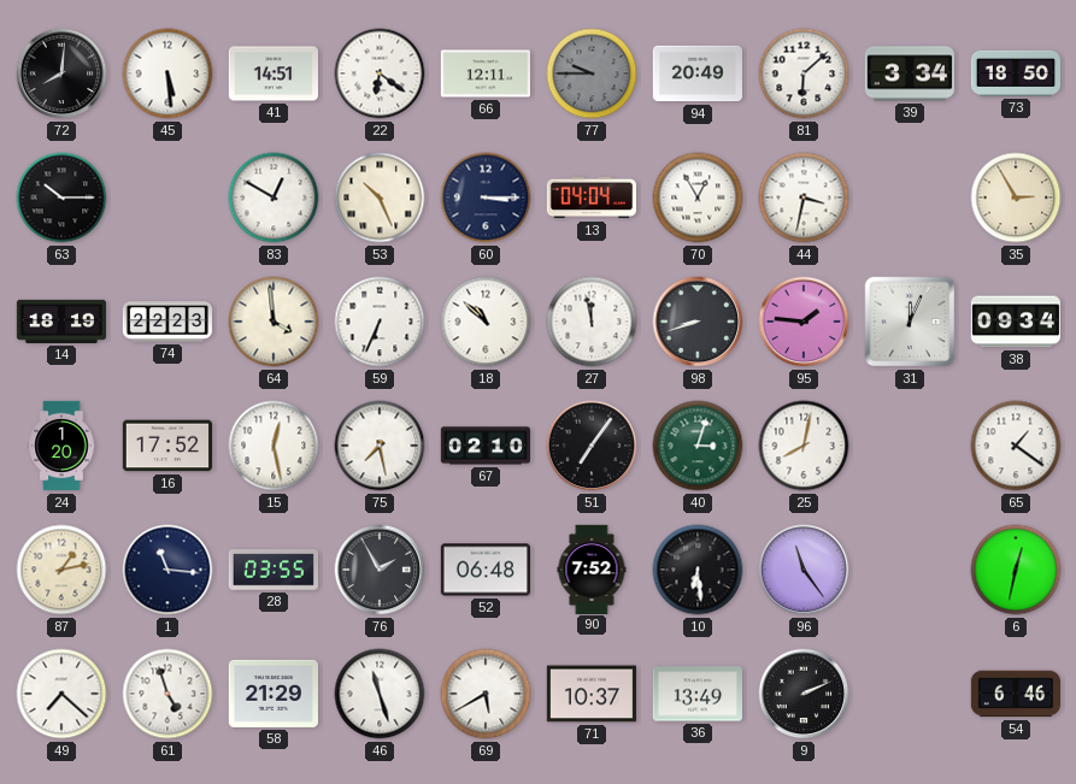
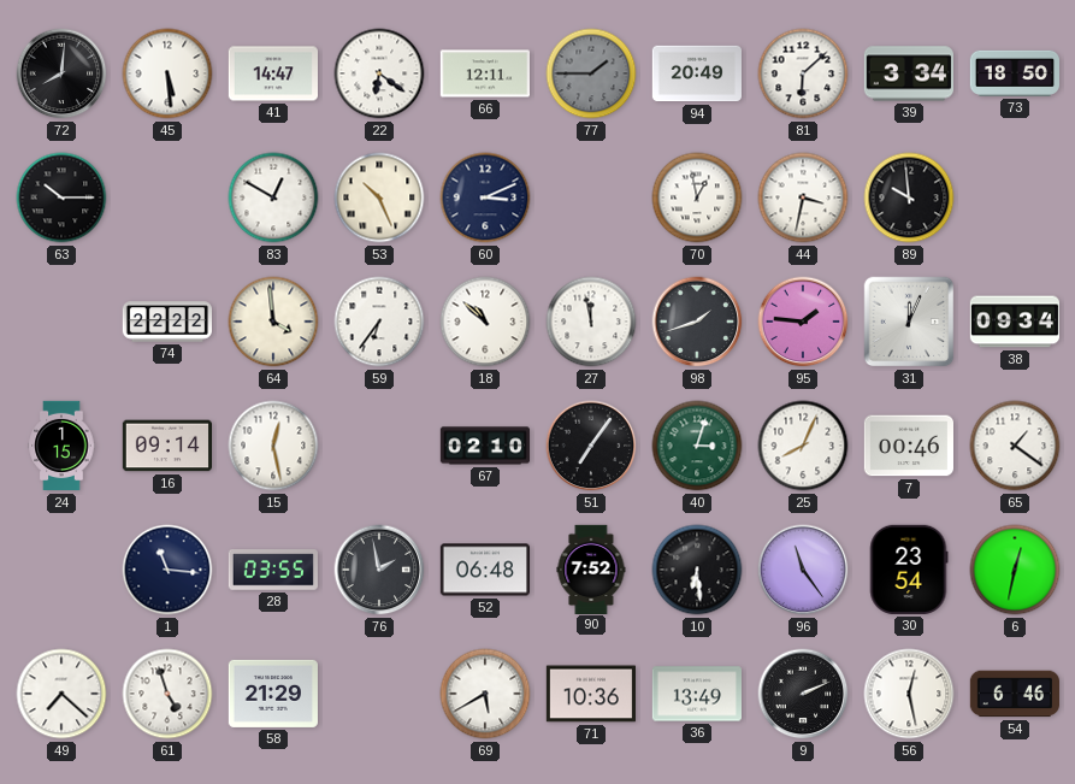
41: 14:51 -> 14:47 (272, 73)
77: 9:45 -> 1:45 (591, 73)
60: 3:15 -> 3:11 (485, 198)
13: 04:04 -> none (590, 198)
70: 12:55 -> 12:58 (697, 198)
89: none -> 9:59 (909, 198)
35: 2:55 -> none (1016, 198)
14: 18:19 -> none (60, 322)
74: 22:23 -> 22:22 (166, 322)
59: 6:34 -> 6:36 (379, 322)
98: 8:42 -> 1:42 (697, 322)
24: 1:20 -> 1:15 (61, 446)
16: 17:52 -> 09:14 (166, 446)
75: 7:28 -> none (380, 446)
25: 8:02 -> 8:04 (803, 446)
7: none -> 00:46 (908, 446)
87: 1:13 -> none (61, 570)
76: 1:55 -> 1:58 (379, 570)
30: none -> 23:54 (909, 570)
46: 11:27 -> none (380, 694)
71: 10:37 -> 10:36 (590, 694)
56: none -> 12:28 (909, 694)
